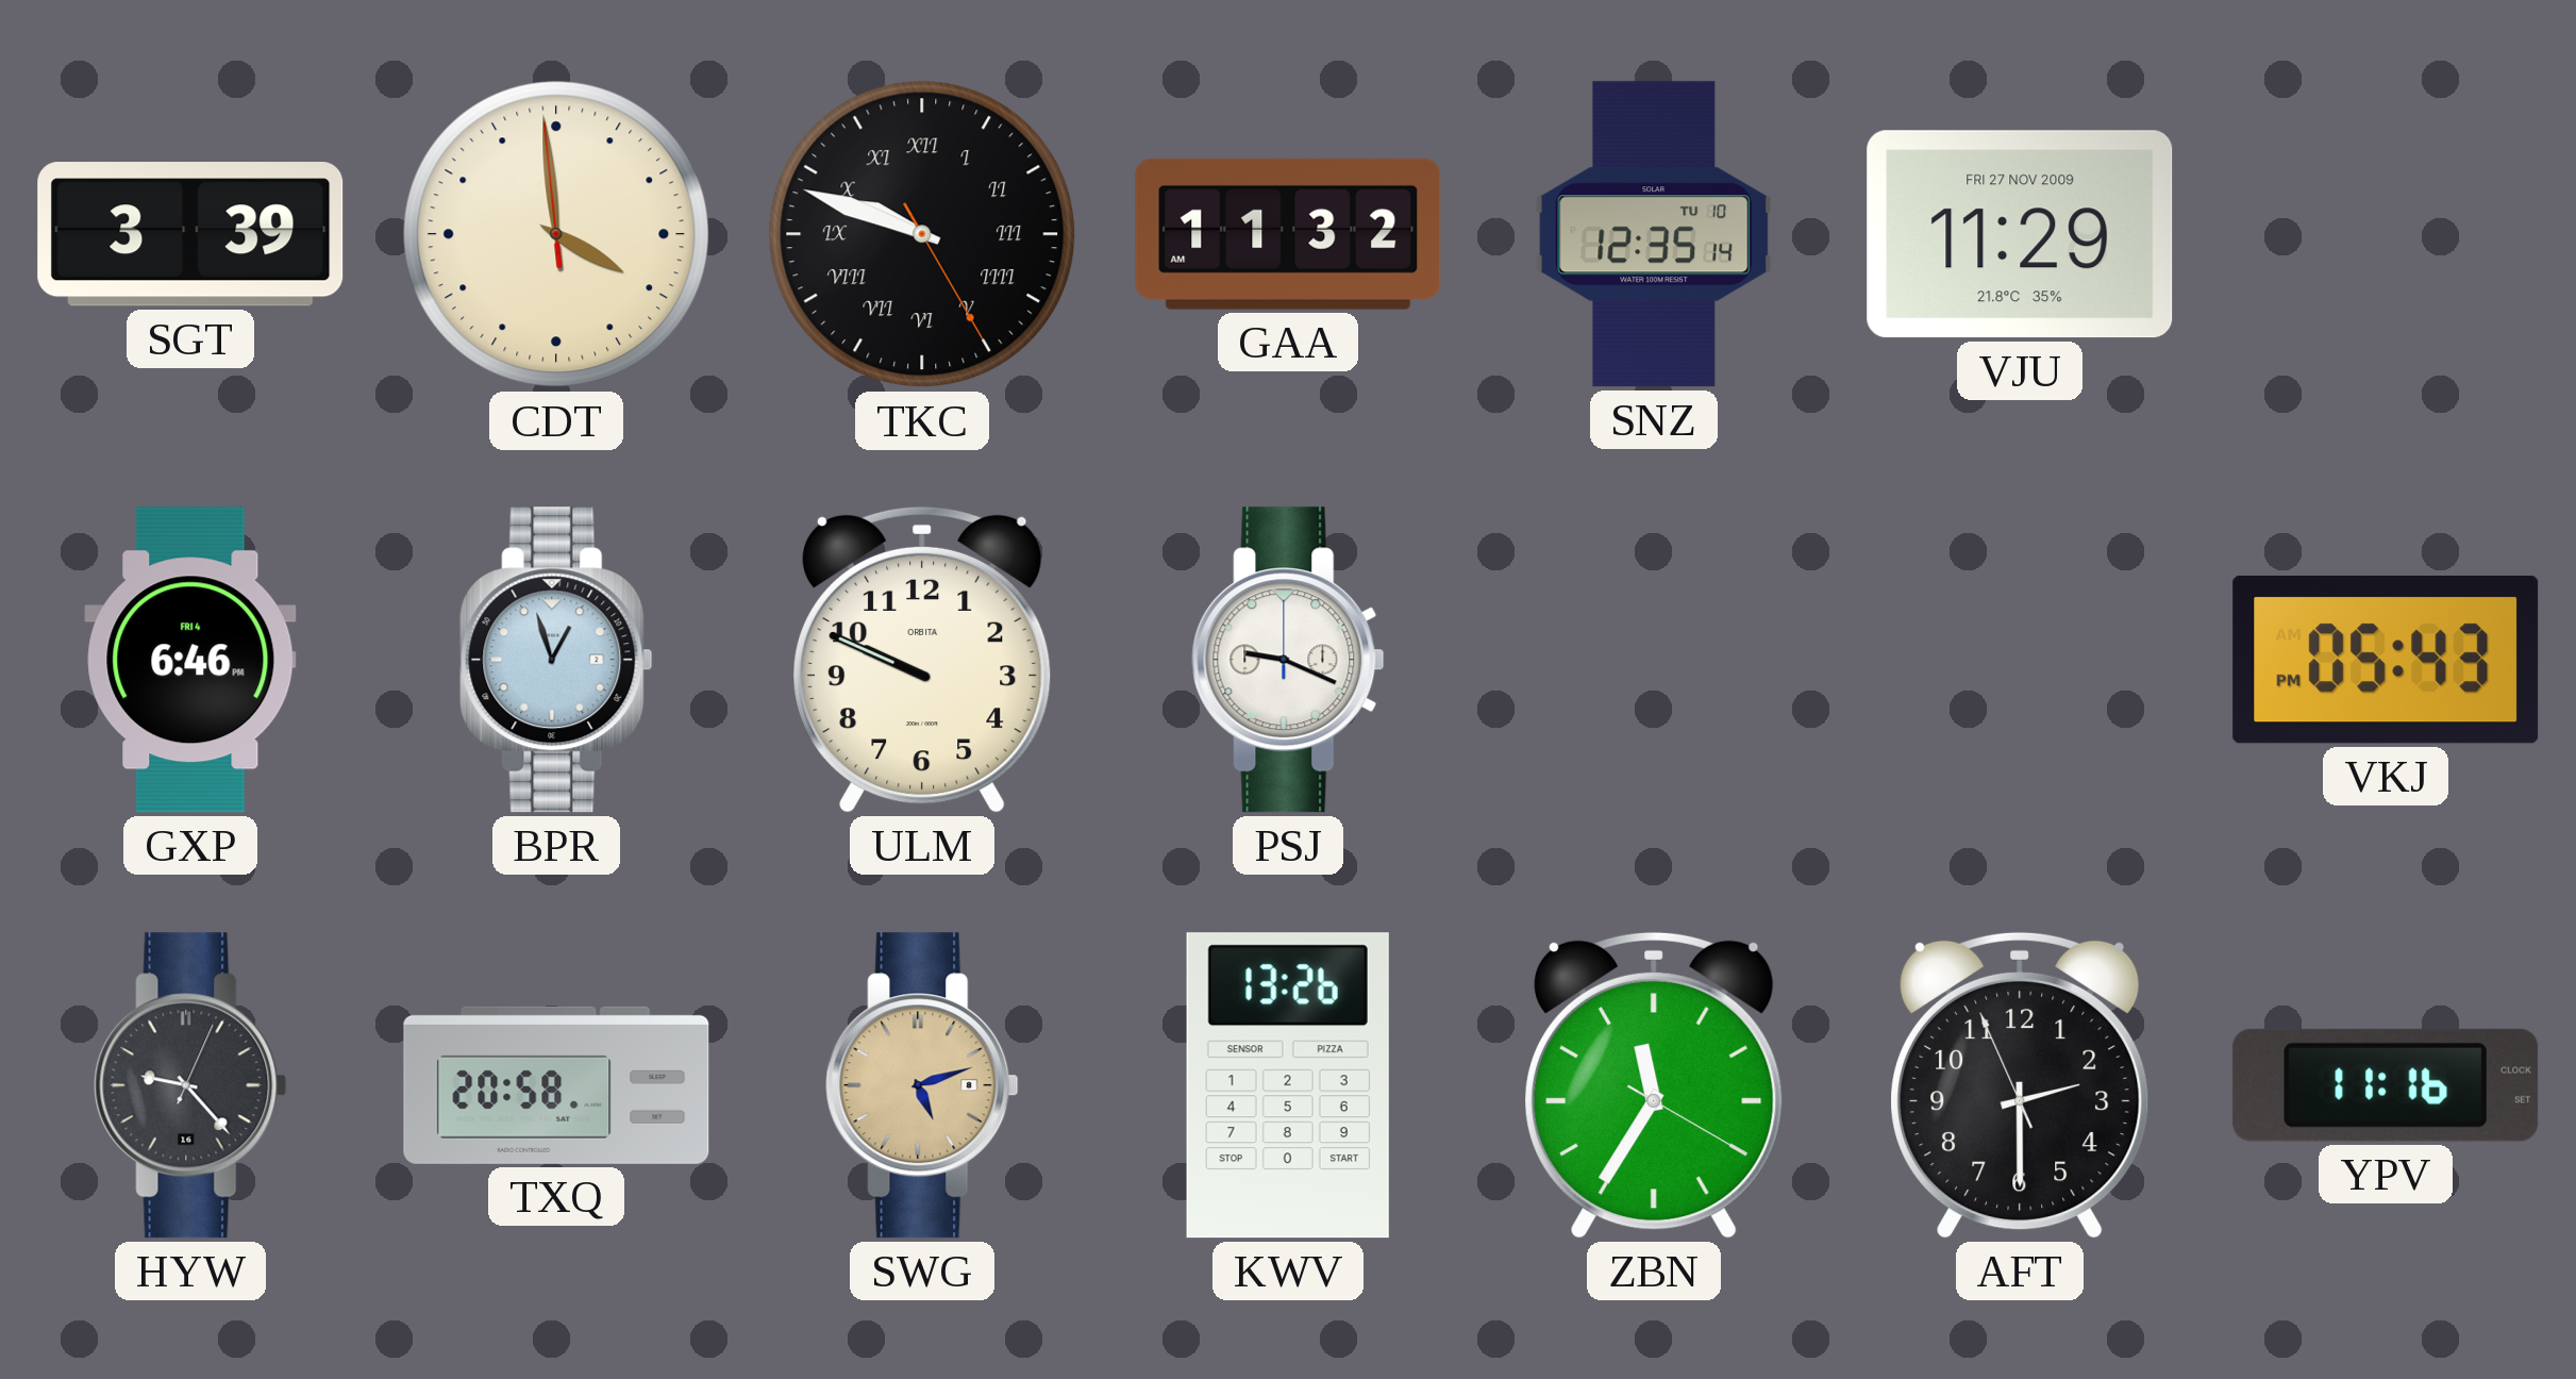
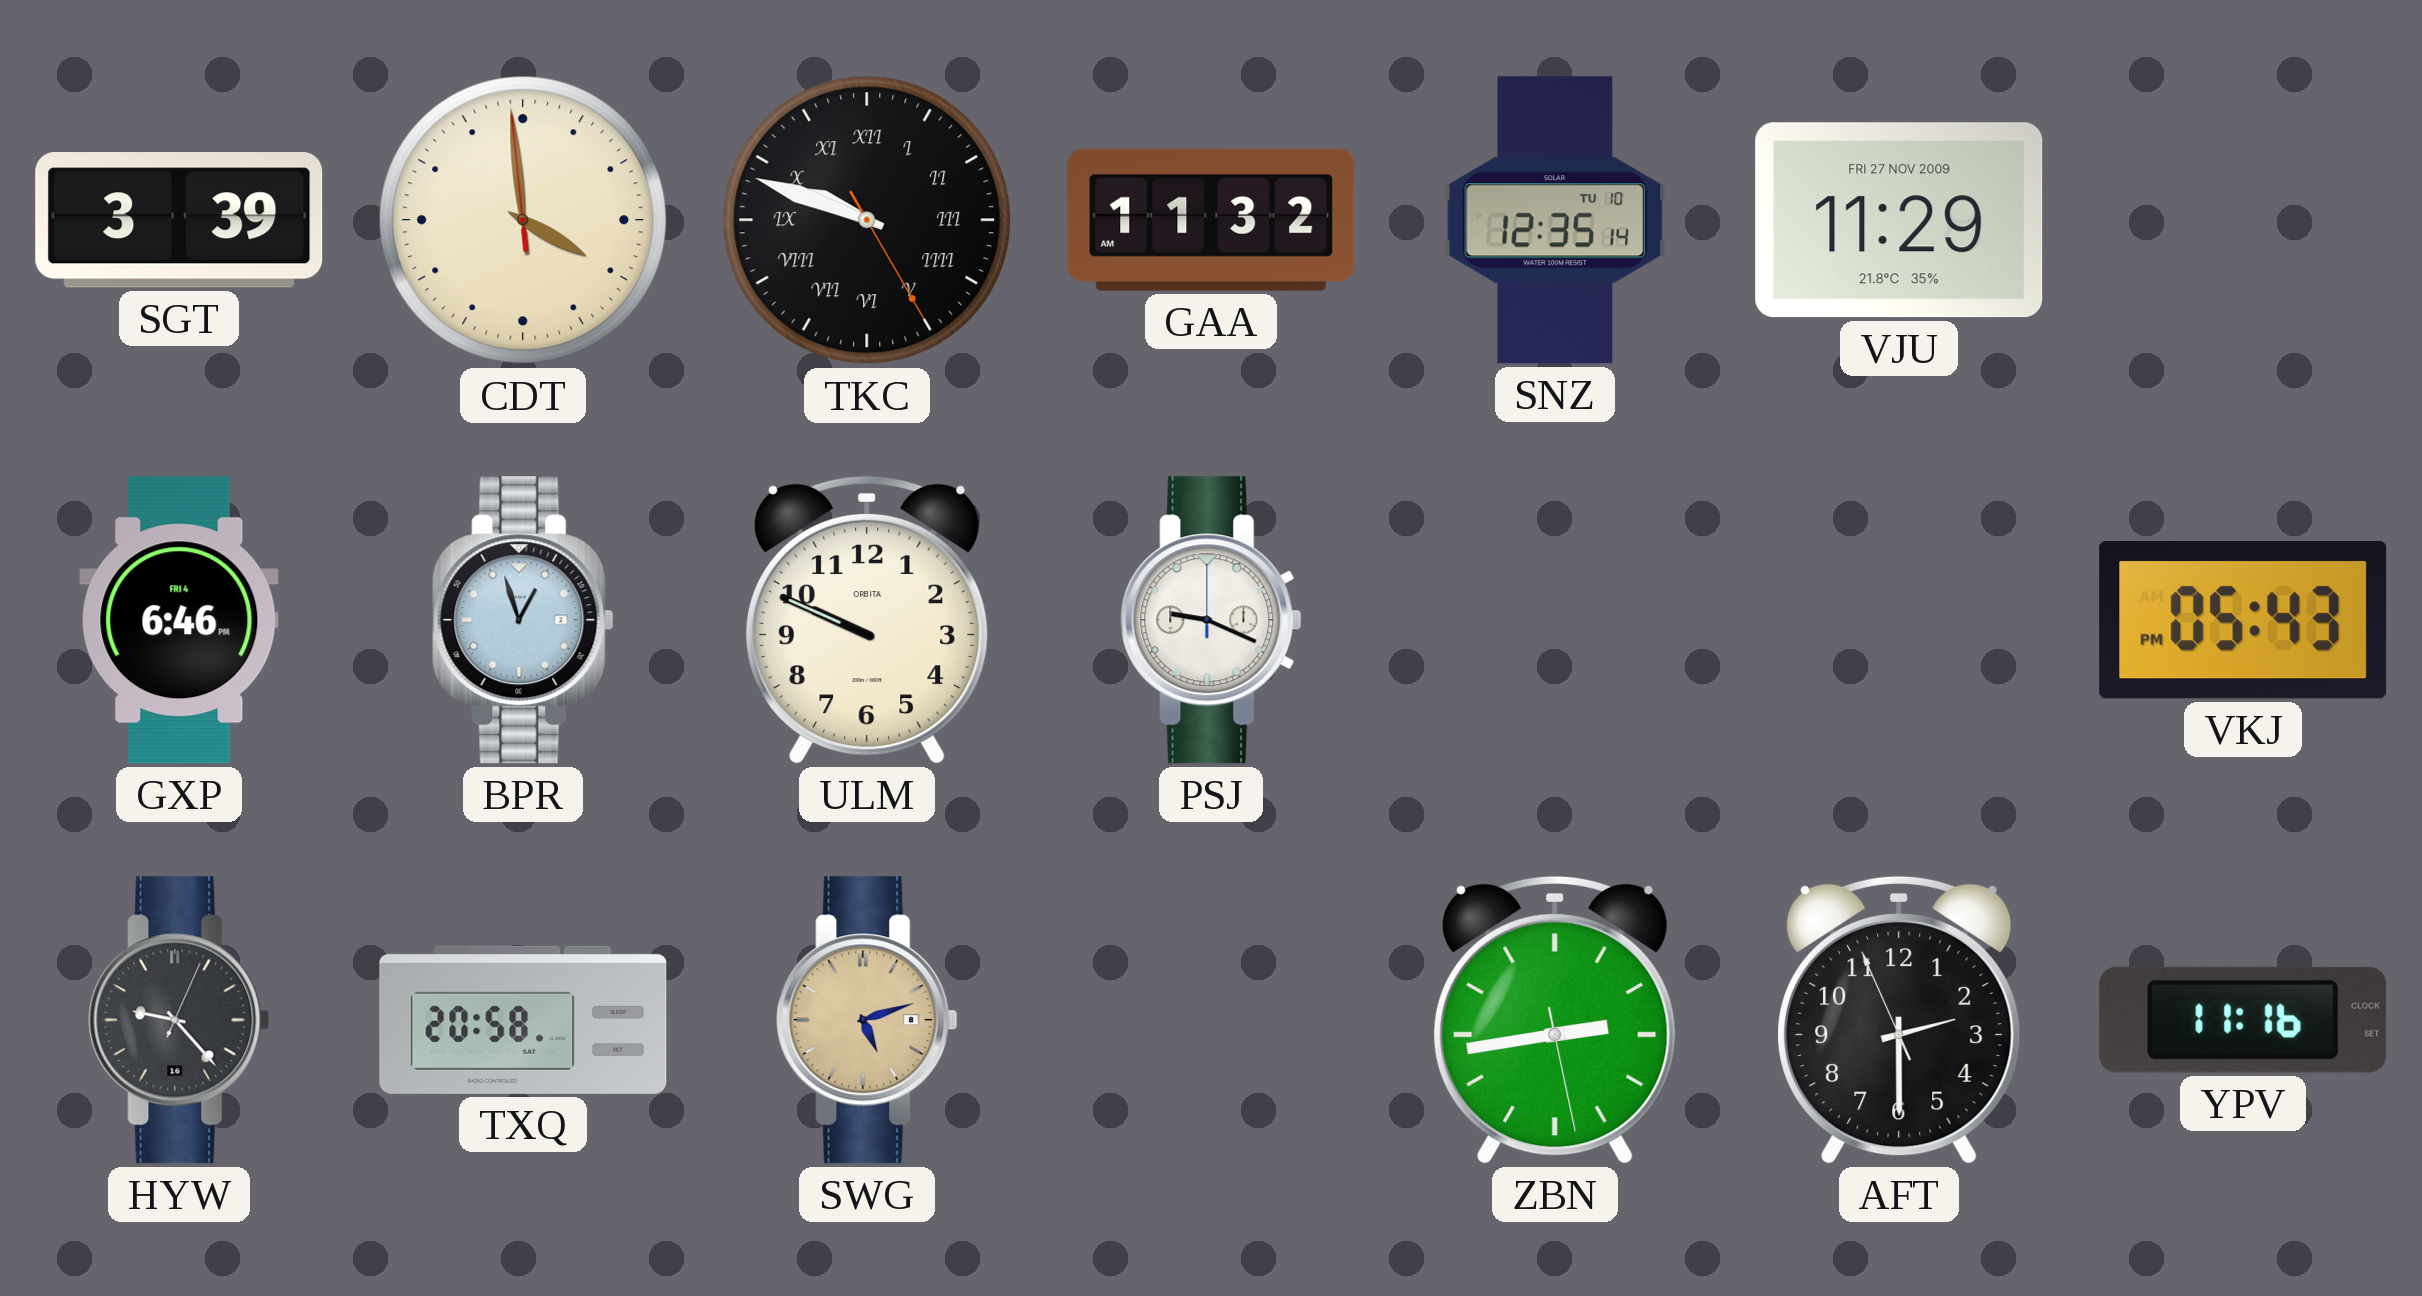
KWV: 13:26 -> none (1288, 1085)
ZBN: 11:35 -> 2:43 (1556, 1020)
